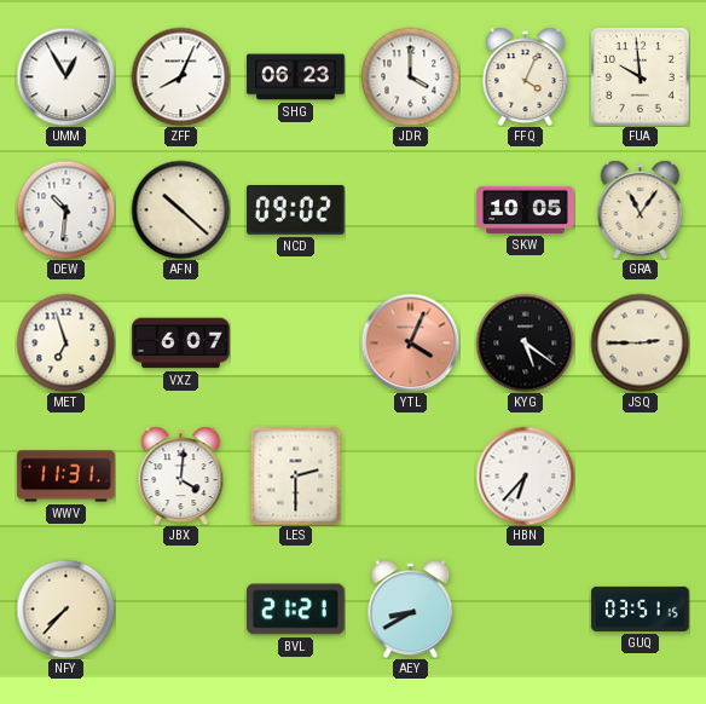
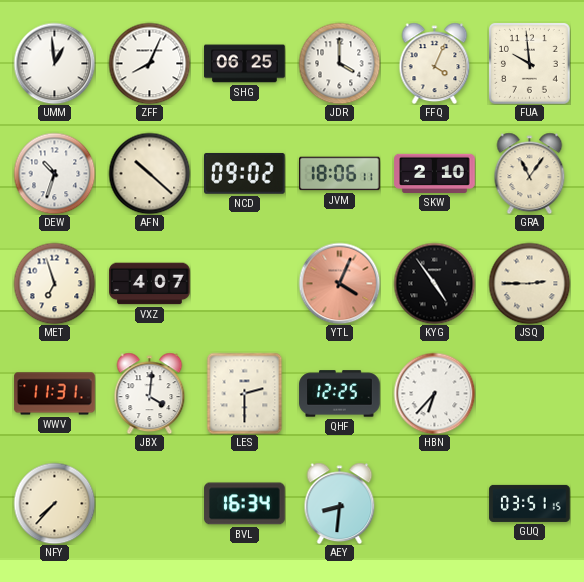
UMM: 12:55 -> 12:59 (54, 63)
SHG: 06:23 -> 06:25 (245, 64)
DEW: 10:31 -> 10:33 (54, 173)
JVM: none -> 18:06 (340, 174)
SKW: 10:05 -> 2:10 (435, 173)
VXZ: 6:07 -> 4:07 (150, 284)
KYG: 5:21 -> 4:54 (434, 283)
QHF: none -> 12:25 (340, 394)
BVL: 21:21 -> 16:34 (245, 504)
AEY: 8:40 -> 8:31 (340, 503)
